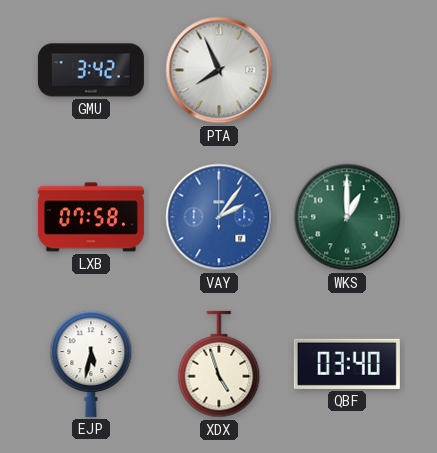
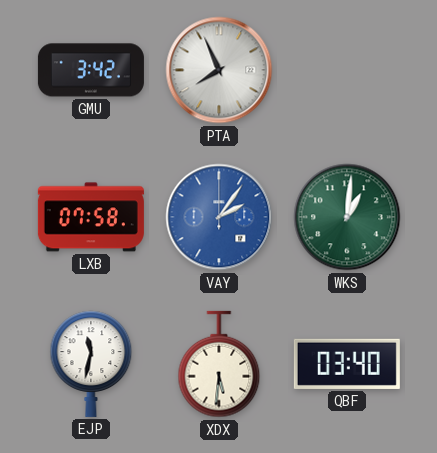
WKS: 1:00 -> 1:01 (347, 217)
EJP: 5:32 -> 11:32 (91, 364)
XDX: 4:57 -> 5:31 (219, 364)
